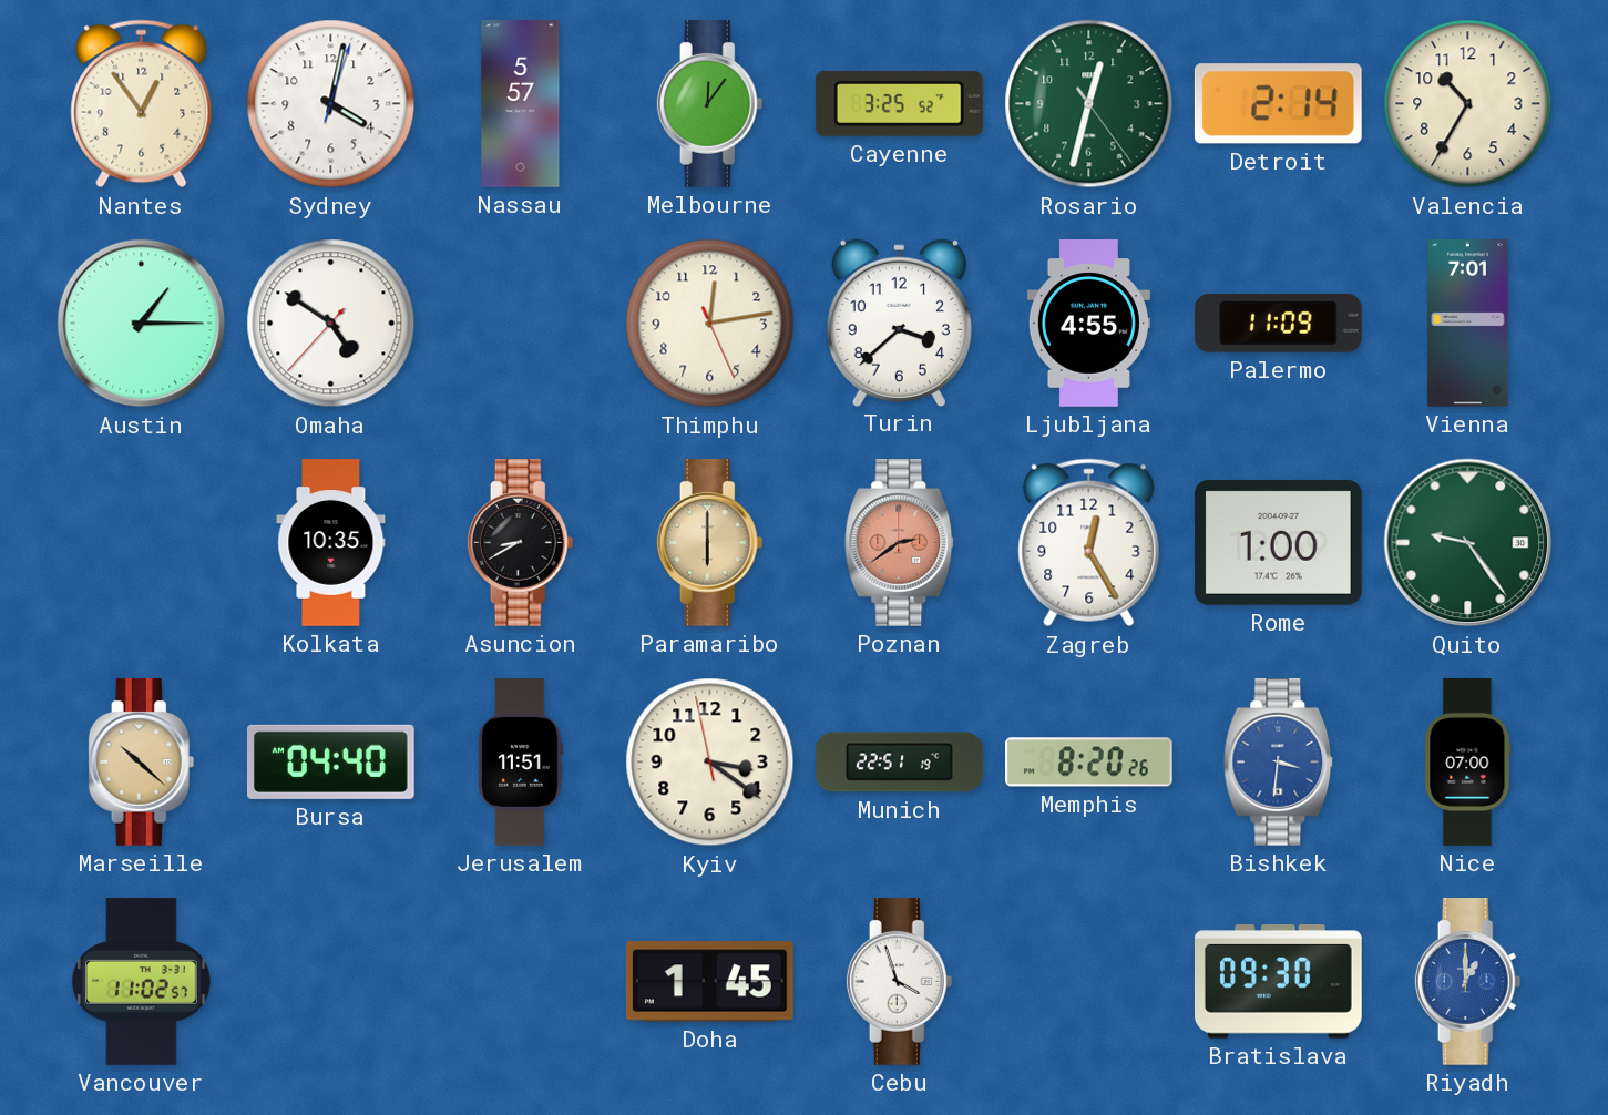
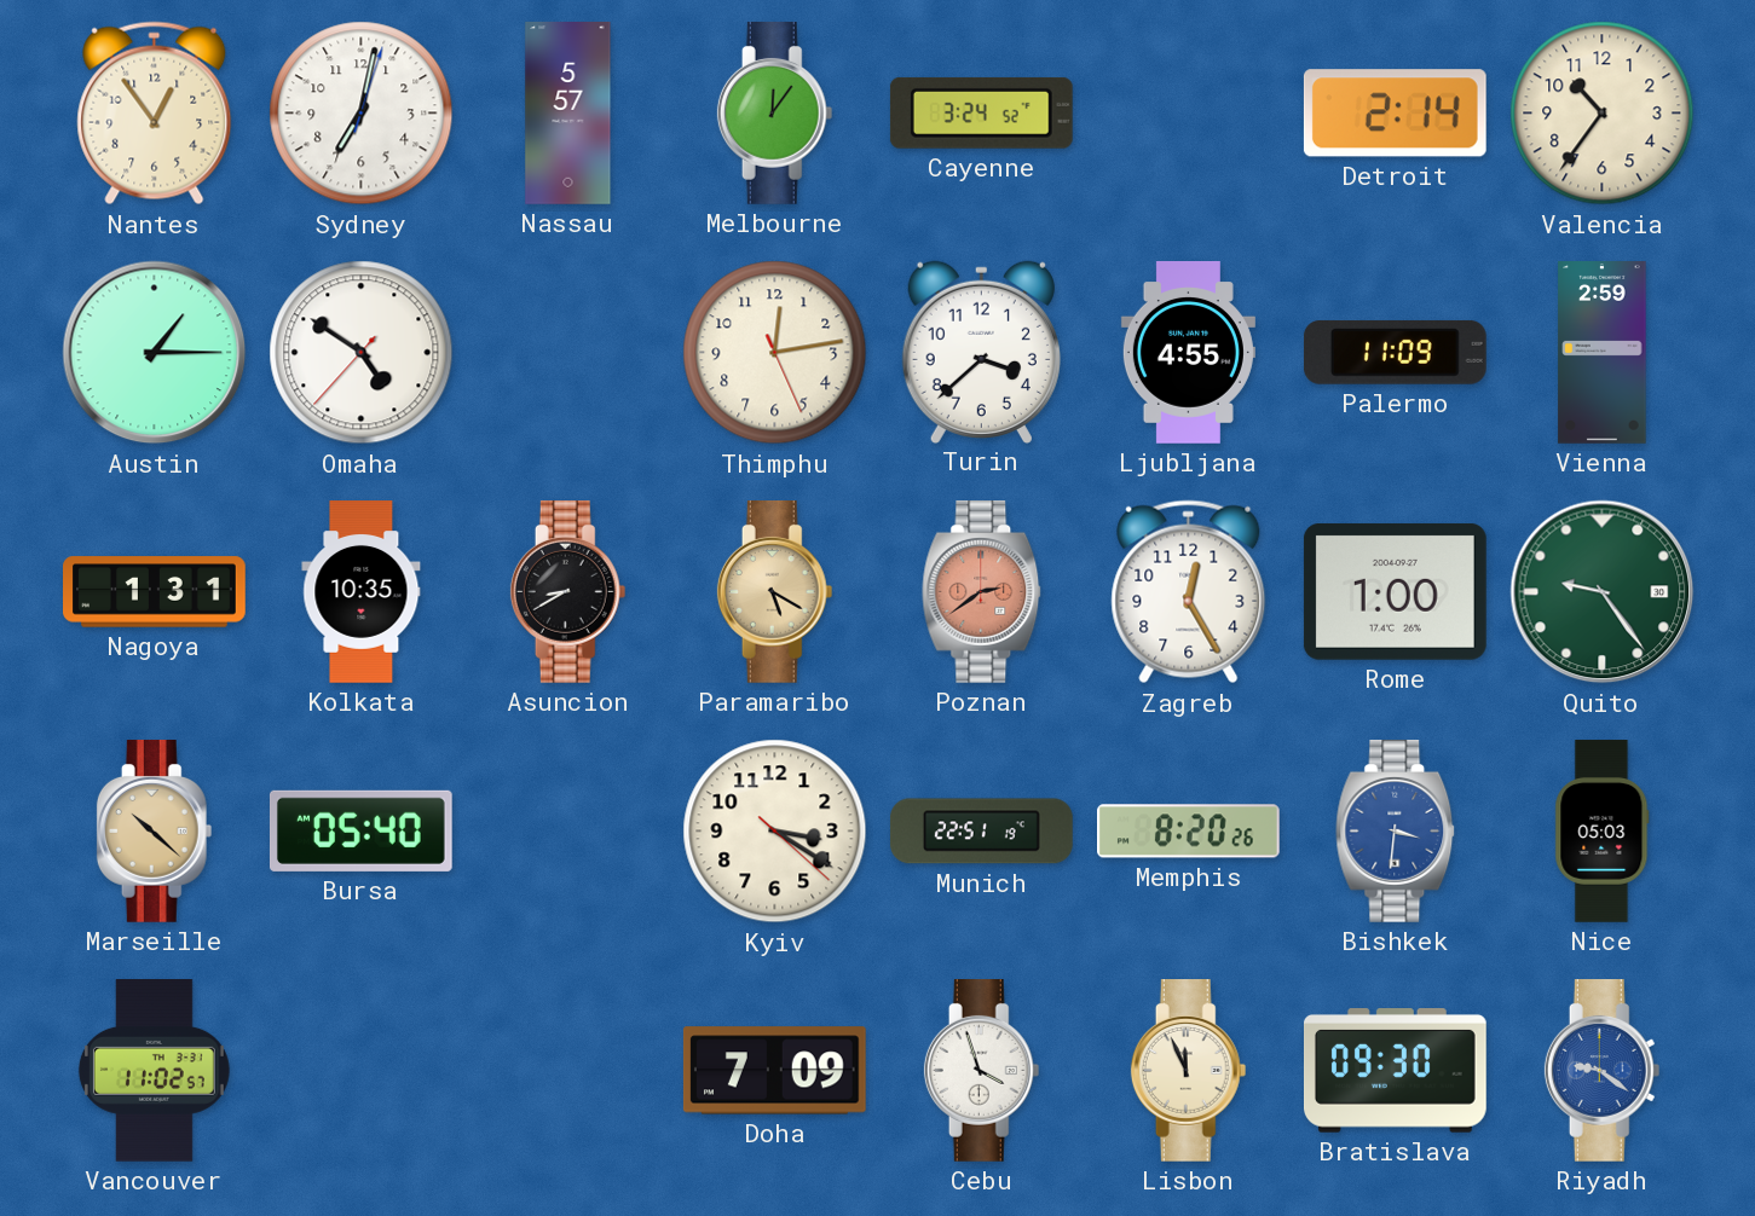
Sydney: 4:02 -> 7:02 (362, 114)
Cayenne: 3:25 -> 3:24 (981, 112)
Rosario: 12:32 -> none (1089, 104)
Valencia: 10:35 -> 10:36 (1603, 114)
Vienna: 7:01 -> 2:59 (1603, 353)
Nagoya: none -> 1:31 (155, 592)
Paramaribo: 6:00 -> 5:20 (775, 592)
Bursa: 04:40 -> 05:40 (360, 830)
Jerusalem: 11:51 -> none (521, 763)
Kyiv: 3:20:58 -> 3:20:22 (775, 832)
Nice: 07:00 -> 05:03 (1603, 832)
Doha: 1:45 -> 7:09 (774, 1071)
Lisbon: none -> 11:56 (1189, 1071)
Riyadh: 1:00 -> 9:21 (1603, 1071)
